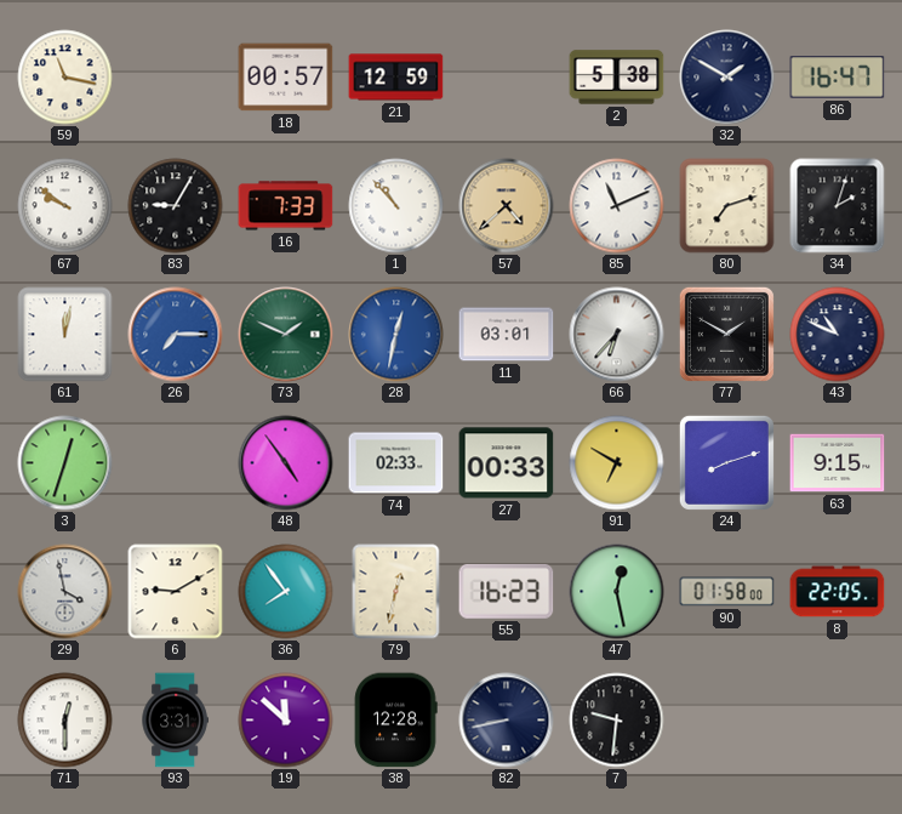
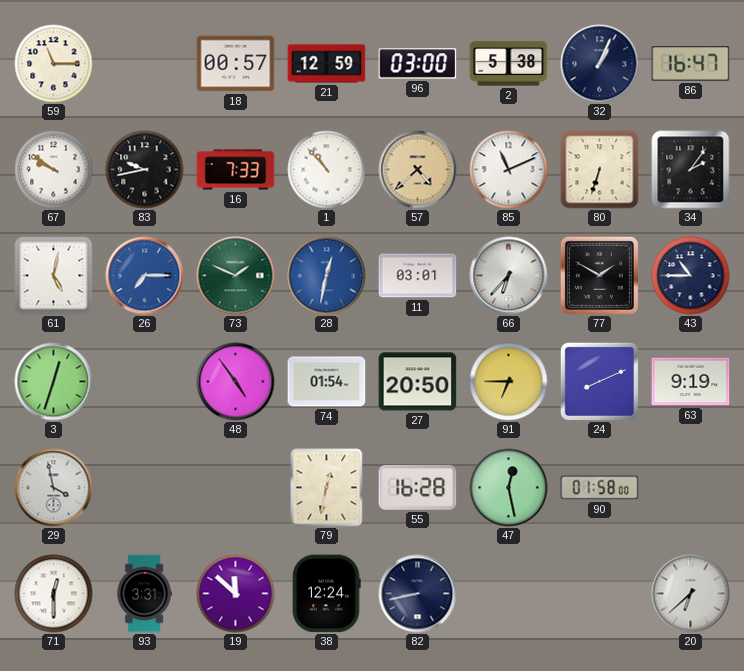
59: 11:17 -> 11:15 (54, 64)
96: none -> 03:00 (418, 64)
32: 1:50 -> 1:04 (600, 64)
83: 9:05 -> 9:43 (145, 170)
80: 7:12 -> 6:33 (600, 170)
34: 2:03 -> 2:06 (691, 170)
61: 12:02 -> 5:02 (54, 276)
43: 10:49 -> 10:45 (691, 276)
74: 02:33 -> 01:54 (327, 382)
27: 00:33 -> 20:50 (418, 382)
91: 6:50 -> 6:45 (509, 382)
24: 8:12 -> 8:11 (599, 381)
63: 9:15 -> 9:19 (691, 382)
6: 9:10 -> none (176, 592)
36: 7:54 -> none (286, 592)
55: 16:23 -> 16:28 (418, 487)
8: 22:05 -> none (838, 592)
38: 12:28 -> 12:24 (326, 594)
7: 9:31 -> none (617, 721)
20: none -> 6:38 (691, 594)
